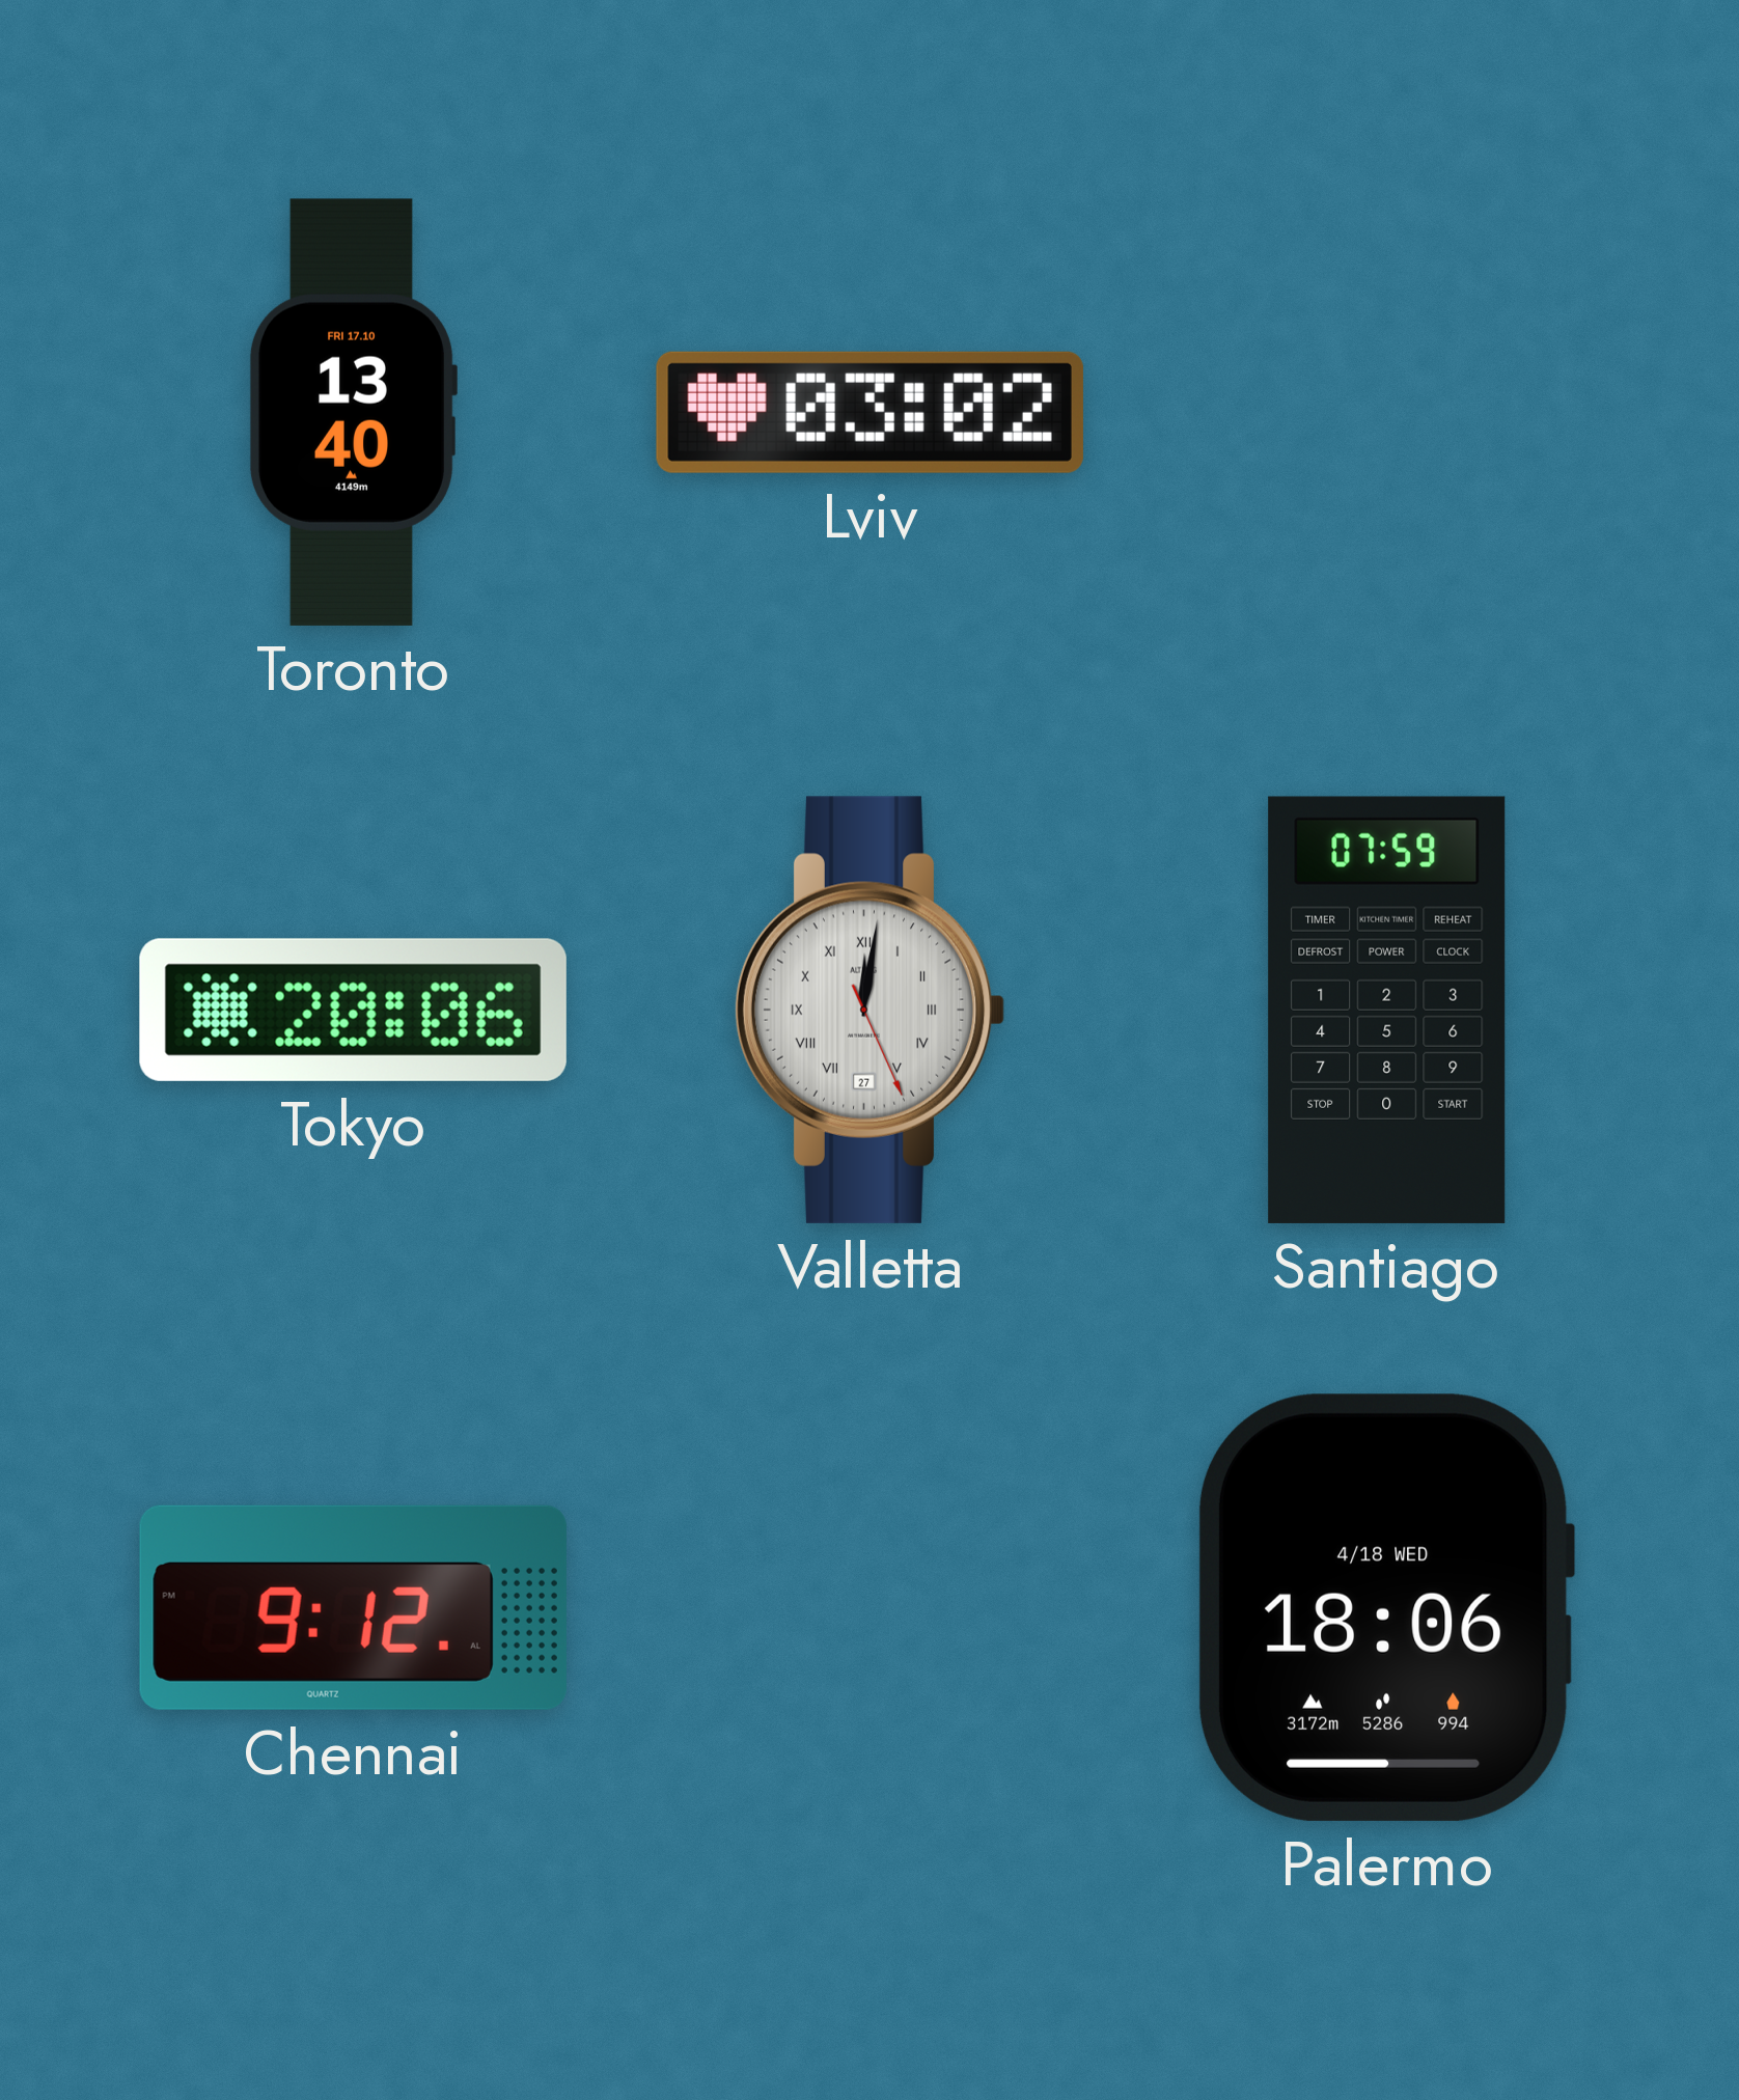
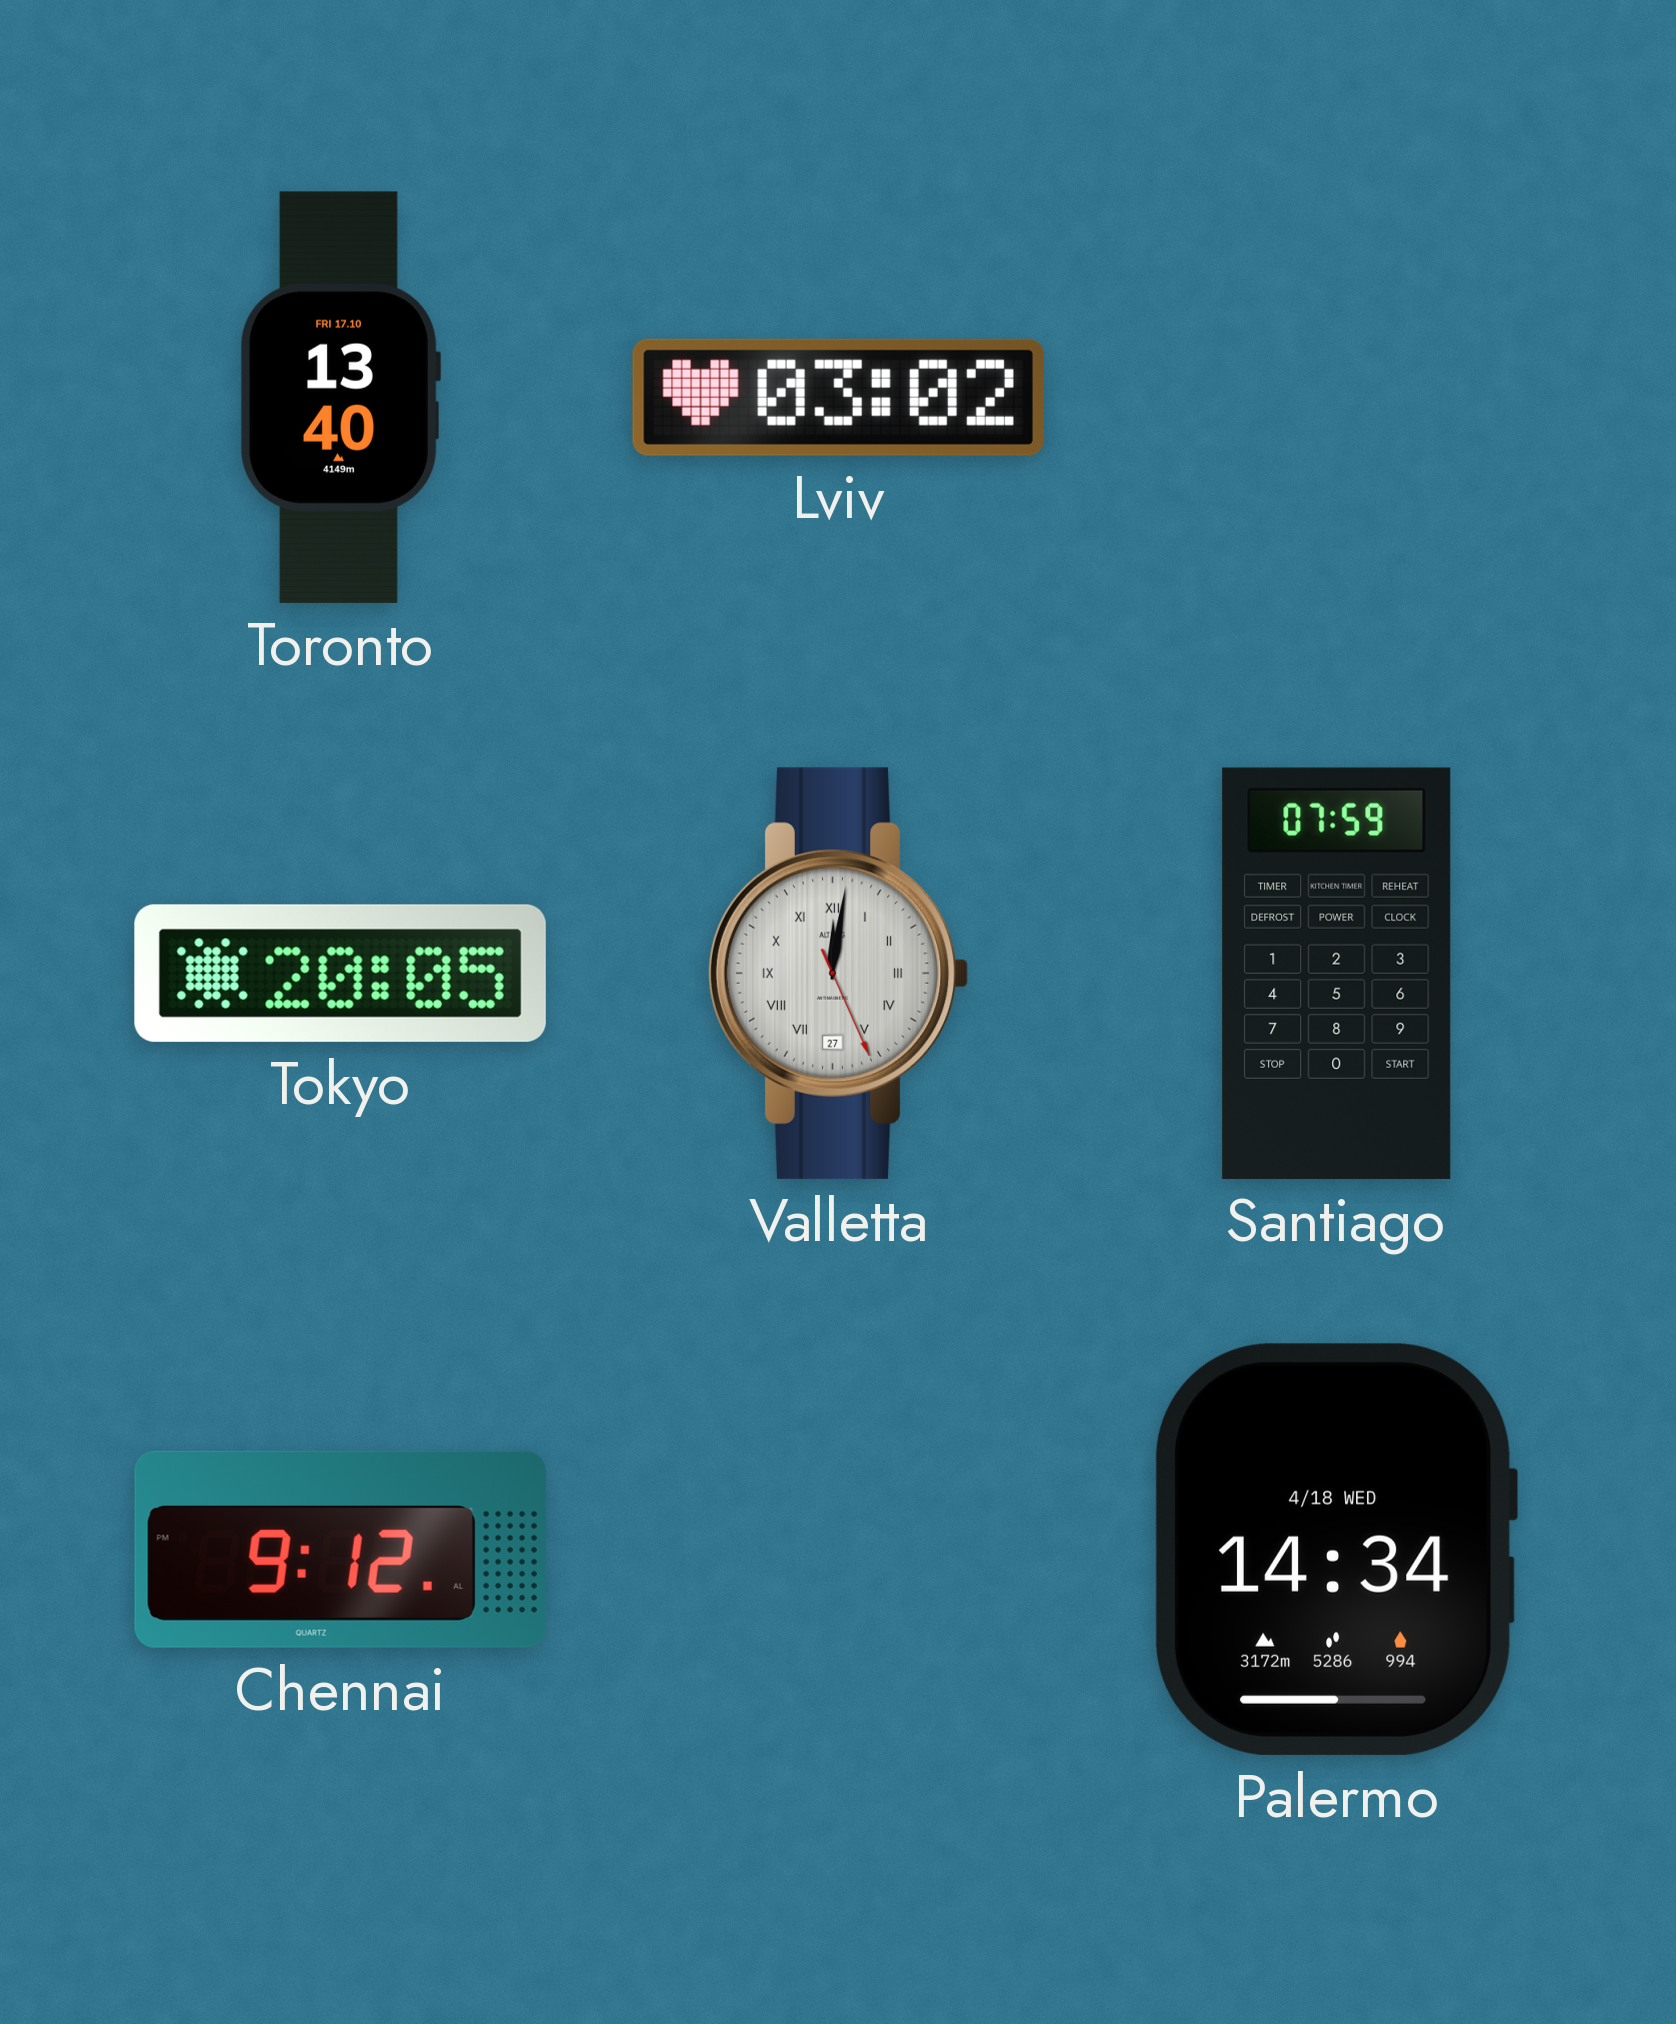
Tokyo: 20:06 -> 20:05 (340, 973)
Palermo: 18:06 -> 14:34 (1336, 1549)
